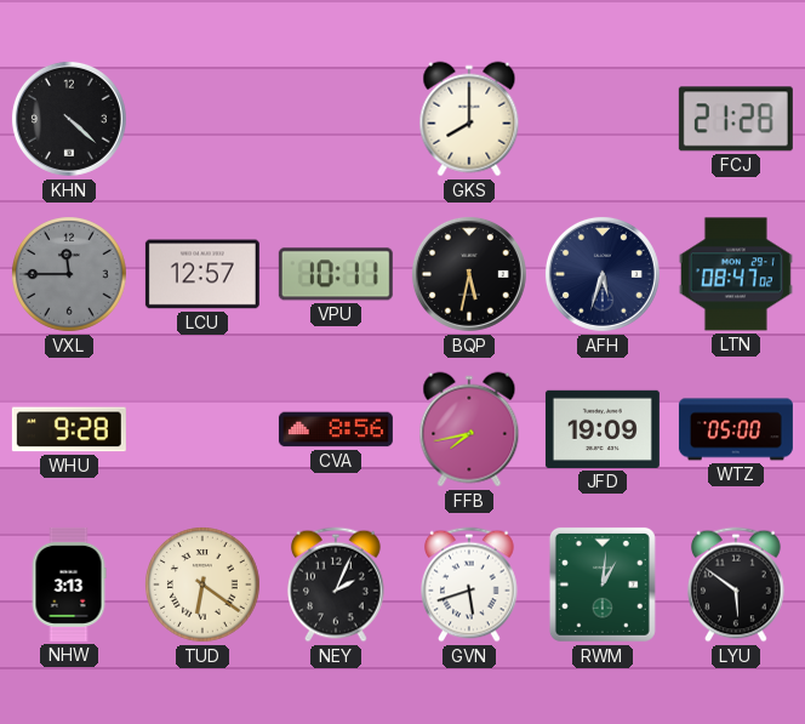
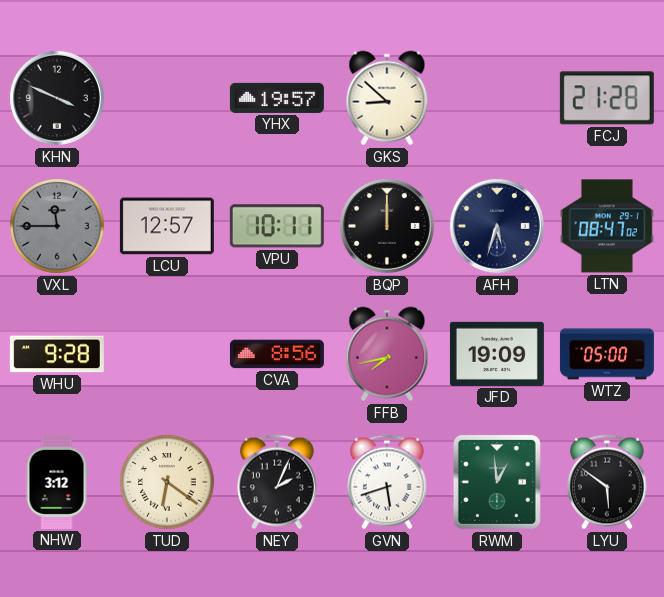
KHN: 4:22 -> 3:49 (57, 98)
YHX: none -> 19:57 (277, 98)
GKS: 8:00 -> 8:52 (387, 98)
BQP: 5:32 -> 12:00 (387, 226)
NHW: 3:13 -> 3:12 (57, 482)
RWM: 1:01 -> 12:59 (497, 482)
